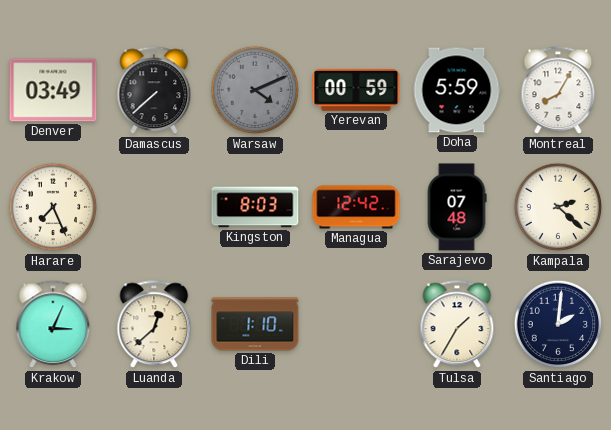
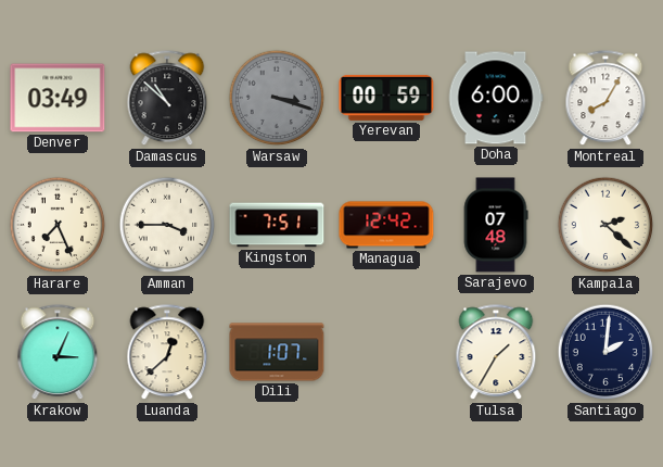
Damascus: 7:38 -> 10:52 (167, 99)
Warsaw: 4:11 -> 3:18 (277, 98)
Doha: 5:59 -> 6:00 (496, 98)
Amman: none -> 3:45 (167, 225)
Kingston: 8:03 -> 7:51 (277, 225)
Dili: 1:10 -> 1:07 (277, 352)
